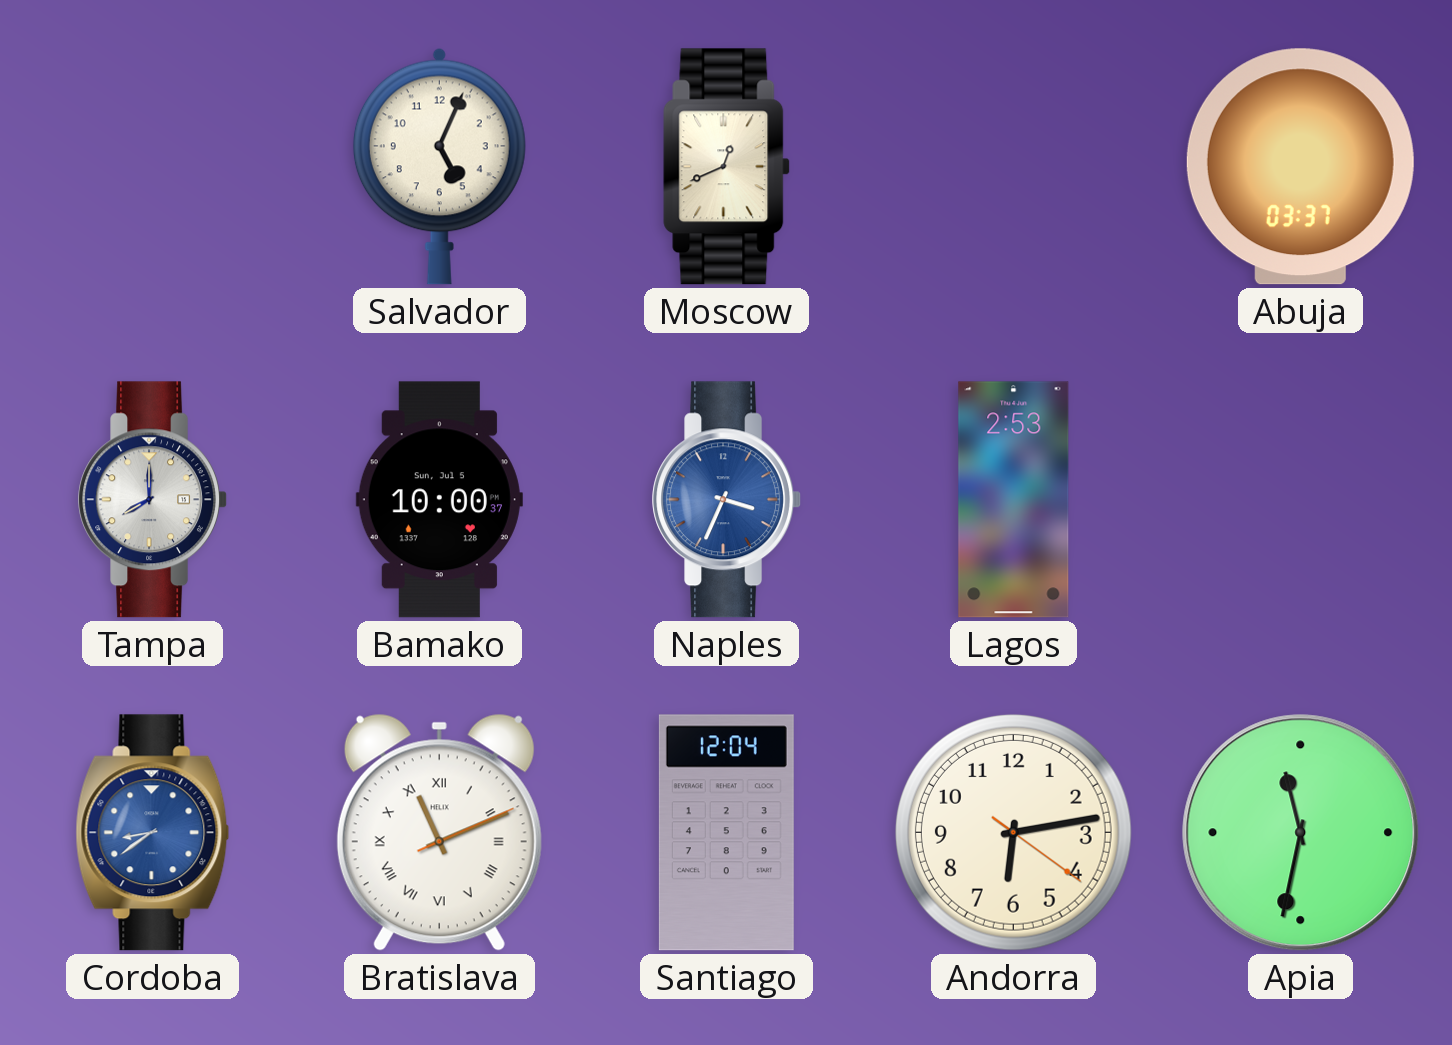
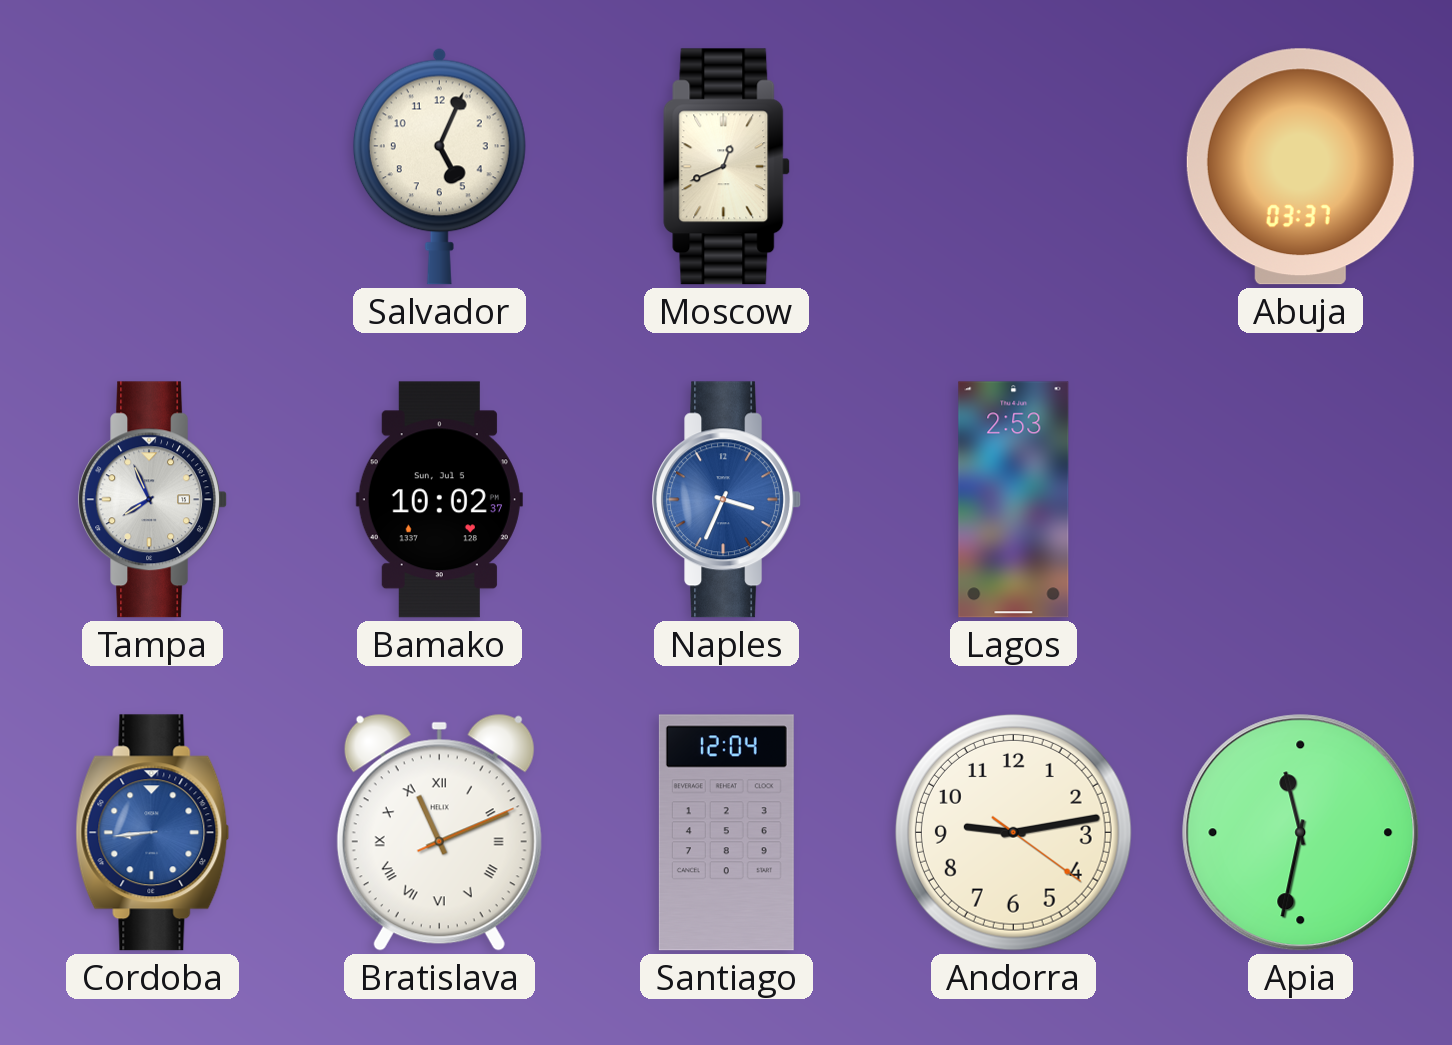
Tampa: 8:00 -> 7:56 (152, 500)
Bamako: 10:00 -> 10:02 (439, 500)
Cordoba: 8:39 -> 8:44 (153, 833)
Andorra: 6:13 -> 9:13 (1013, 832)
